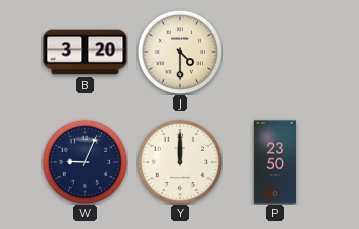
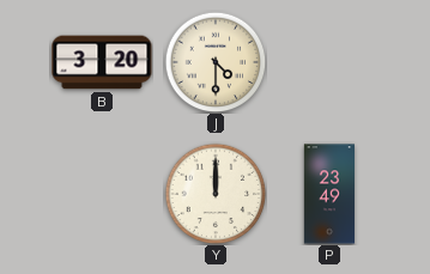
W: 9:04 -> none (85, 162)
P: 23:50 -> 23:49 (328, 194)
